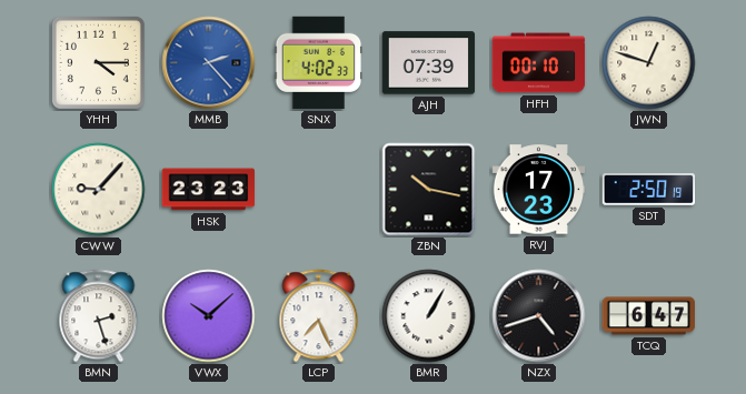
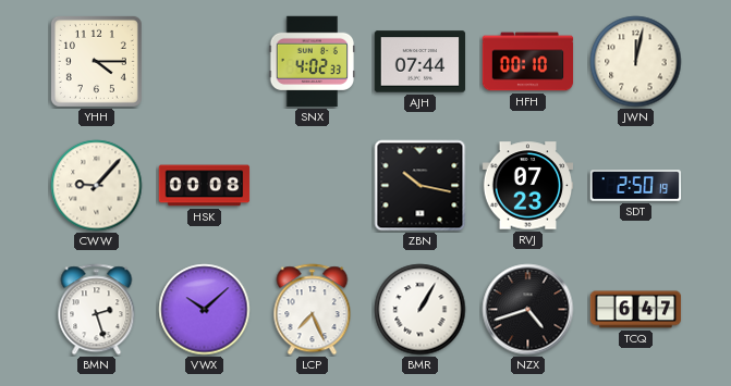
MMB: 2:23 -> none (209, 63)
AJH: 07:39 -> 07:44 (421, 62)
JWN: 12:48 -> 12:02 (636, 62)
HSK: 23:23 -> 00:08 (205, 186)
RVJ: 17:23 -> 07:23 (528, 186)
